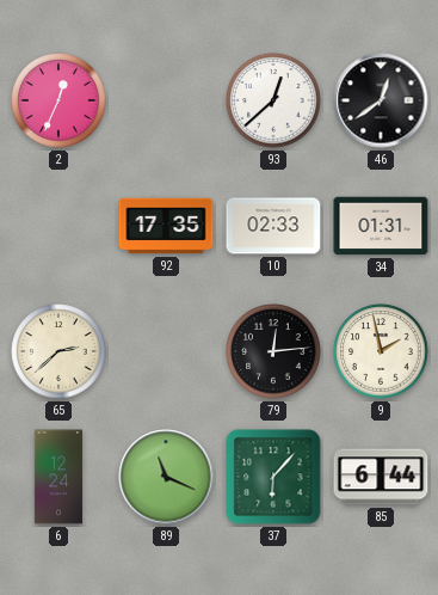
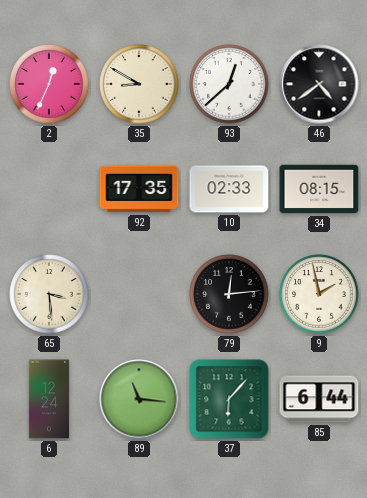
35: none -> 8:50 (139, 84)
46: 12:39 -> 4:39 (319, 84)
34: 01:31 -> 08:15 (319, 189)
65: 2:38 -> 3:29 (49, 294)
89: 11:19 -> 11:16 (139, 399)
